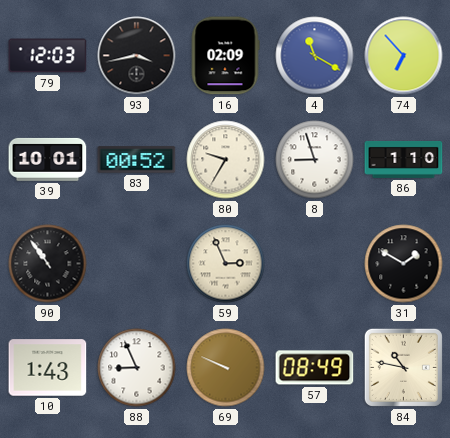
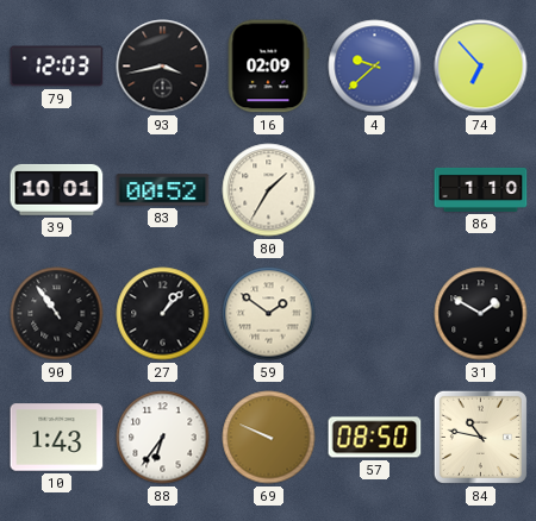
4: 11:20 -> 9:38 (375, 67)
80: 9:35 -> 1:35 (269, 190)
8: 8:57 -> none (315, 160)
27: none -> 1:07 (163, 314)
59: 2:56 -> 1:51 (269, 314)
88: 8:56 -> 6:36 (163, 438)
57: 08:49 -> 08:50 (375, 438)
